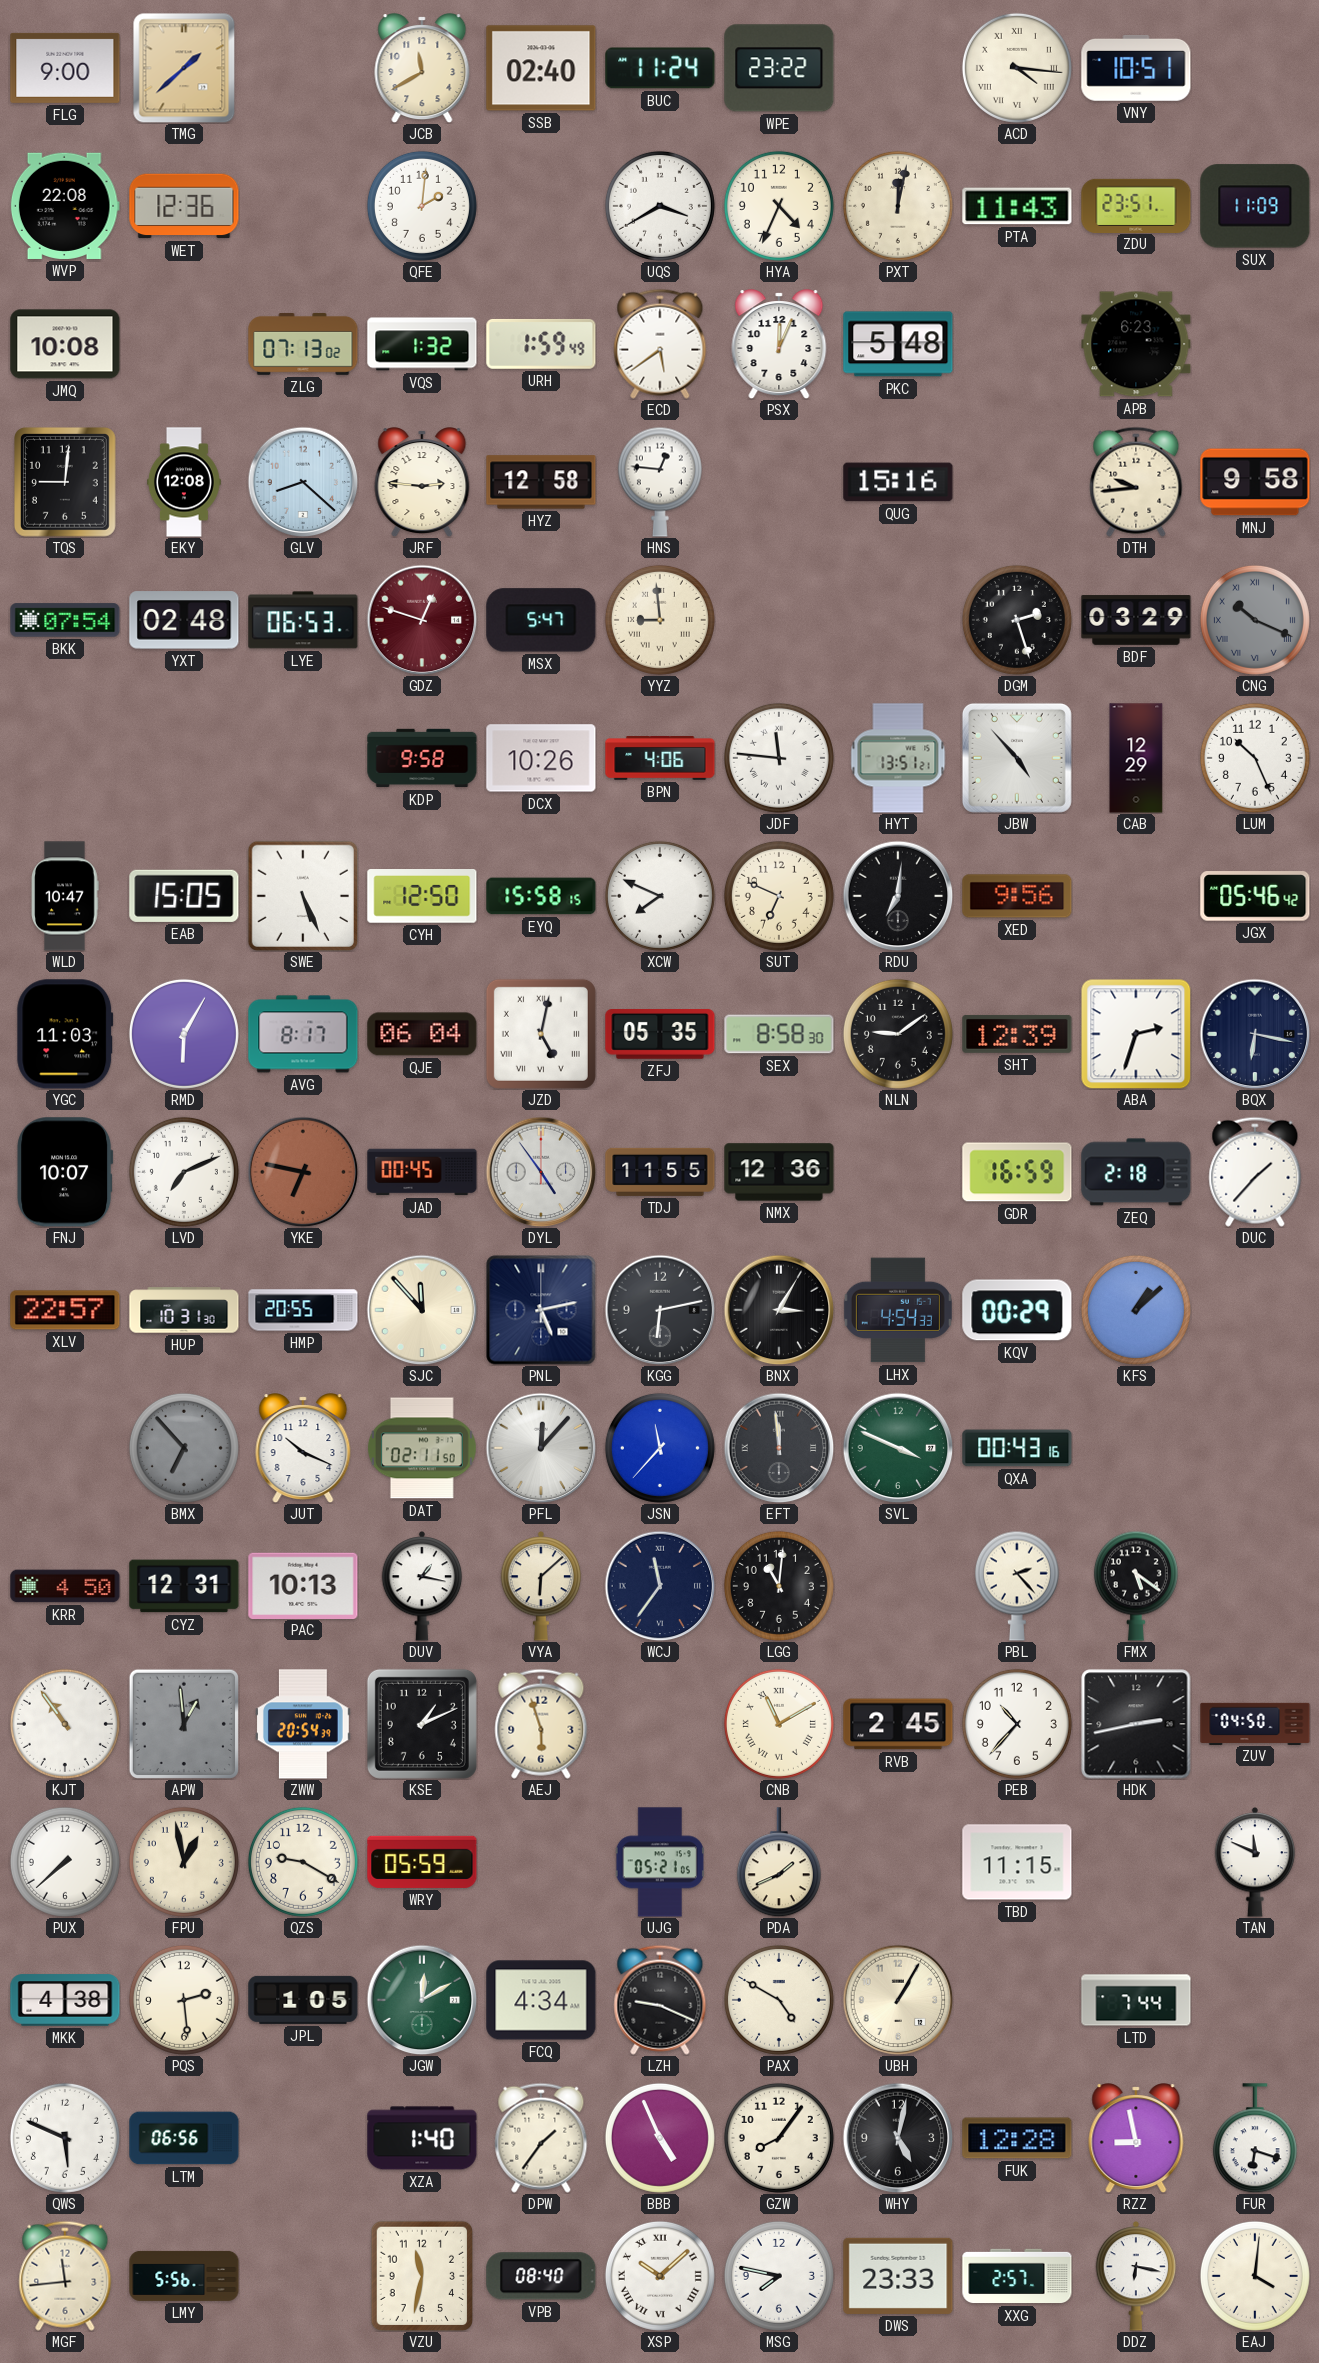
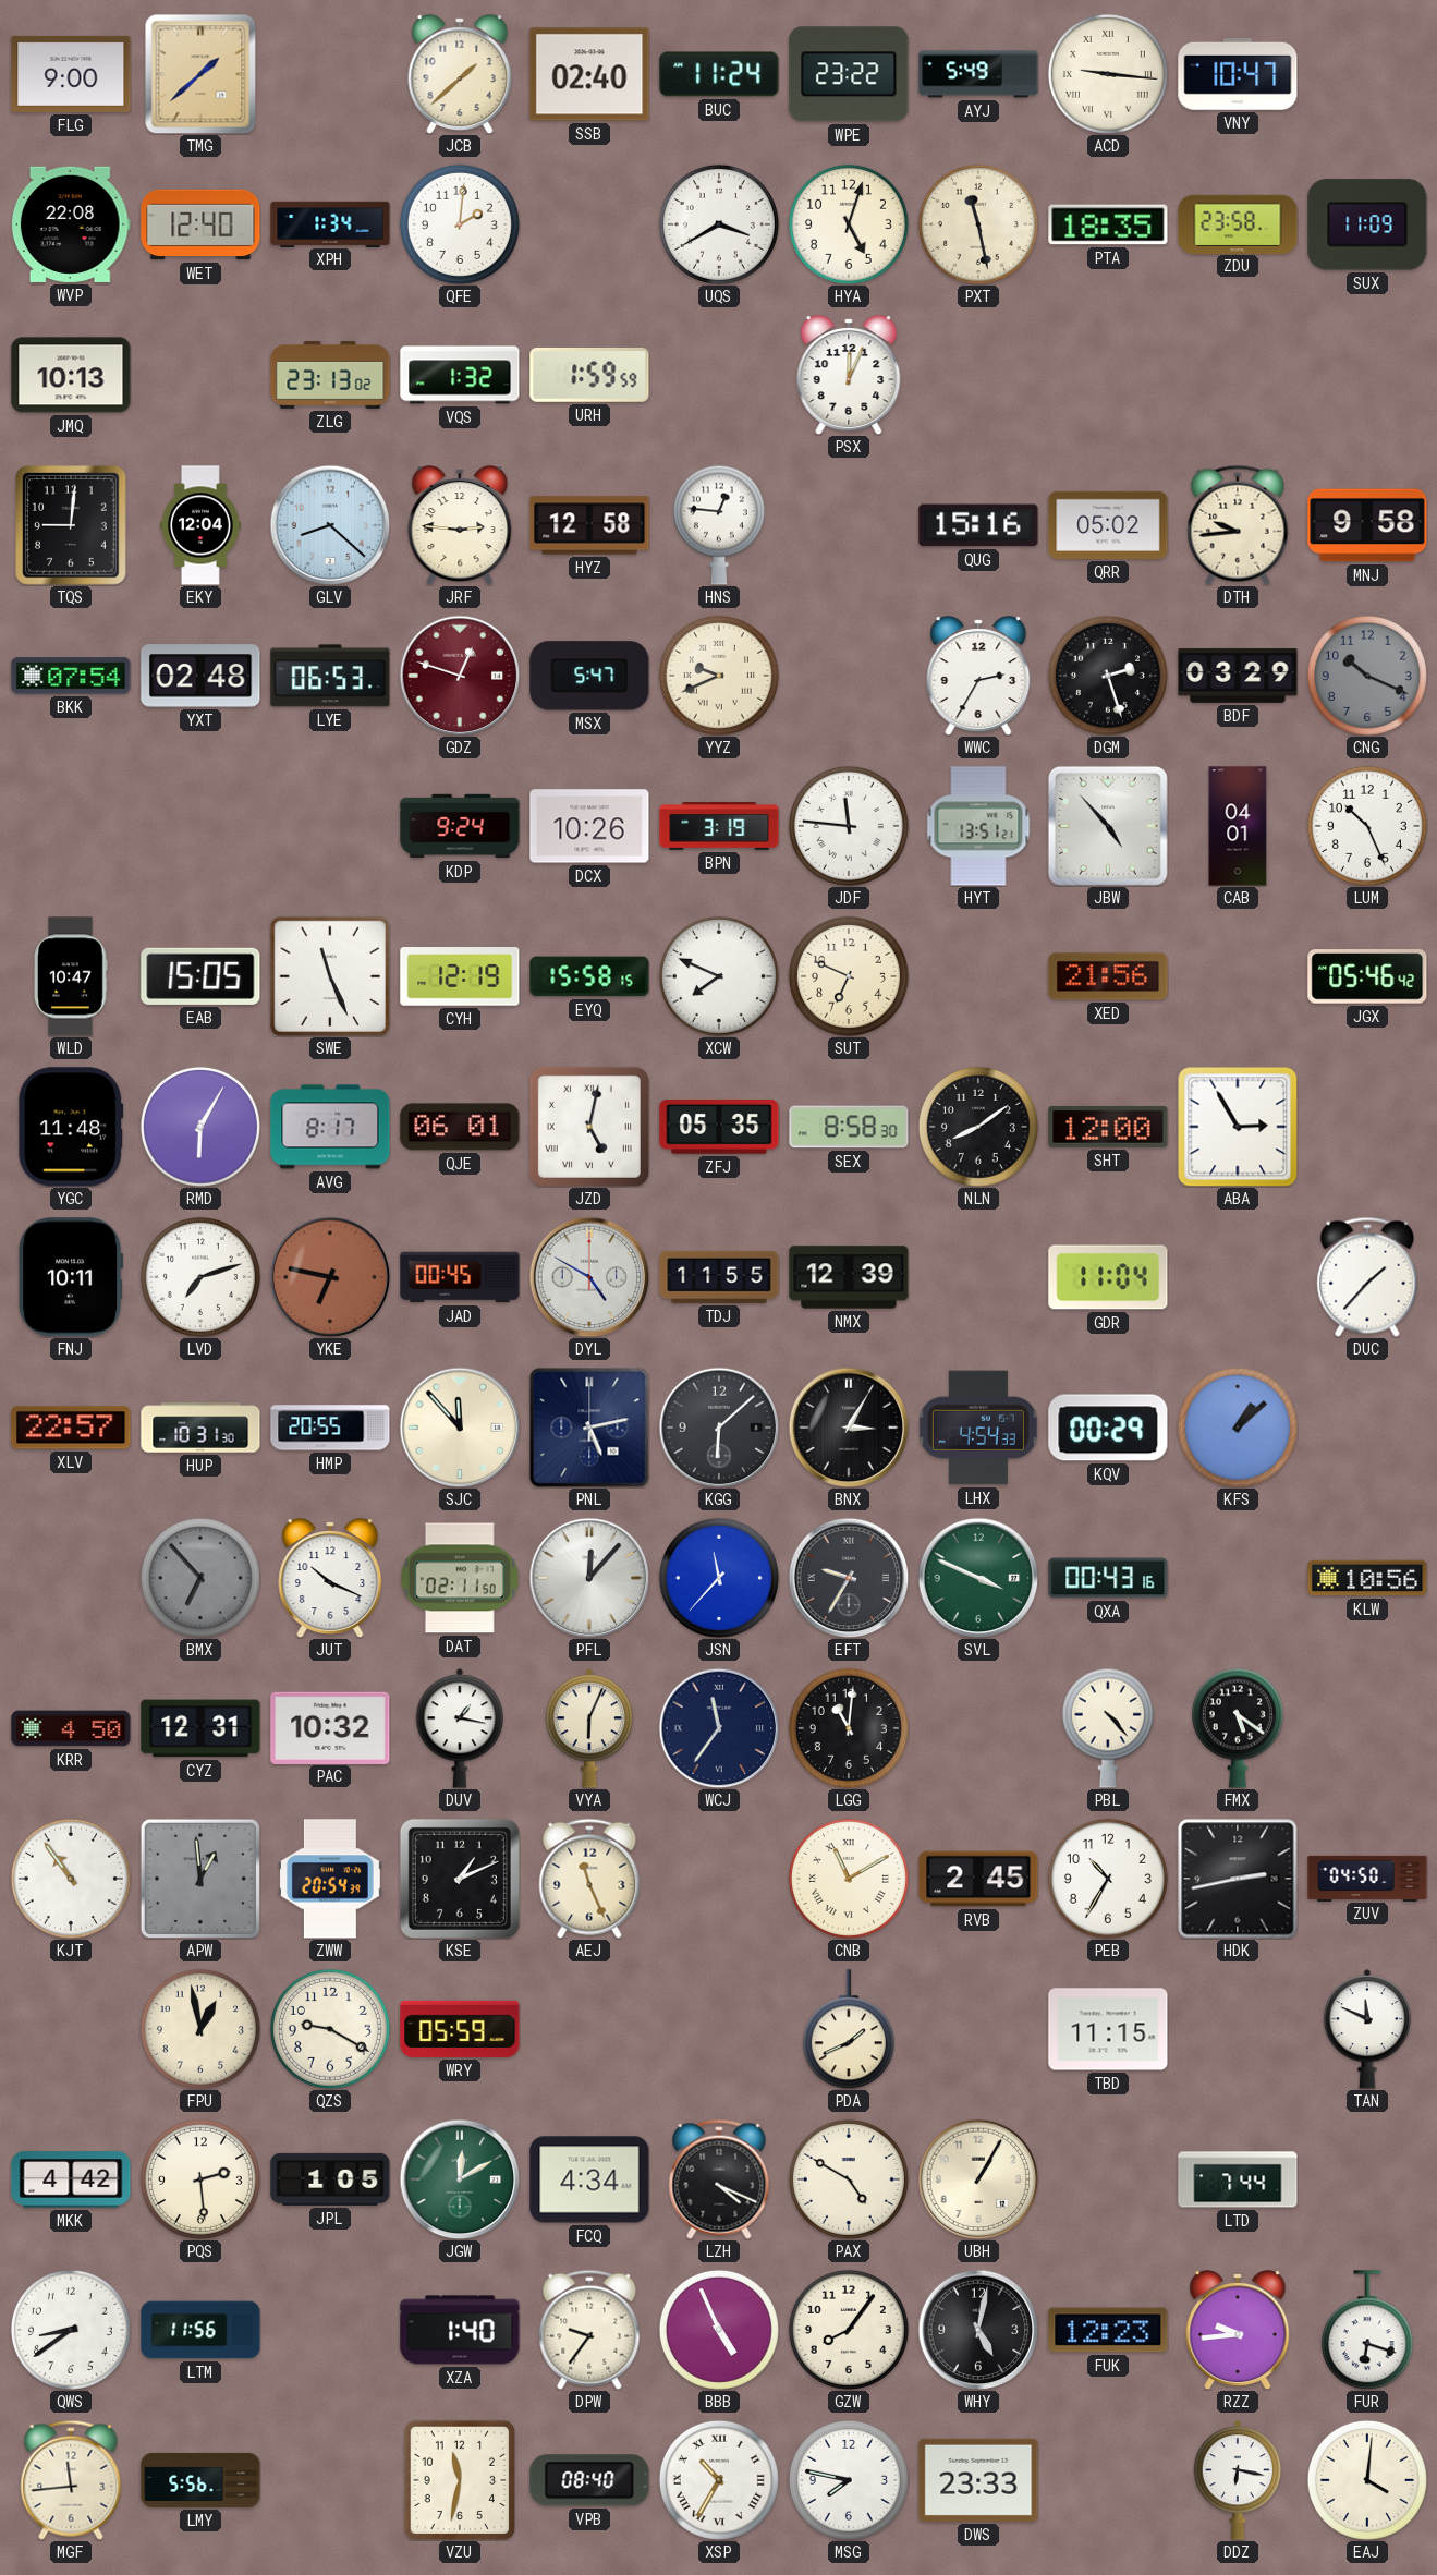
JCB: 11:40 -> 1:38 (460, 74)
AYJ: none -> 5:49 (978, 74)
ACD: 4:16 -> 9:16 (1108, 74)
VNY: 10:51 -> 10:47 (1238, 74)
WET: 12:36 -> 12:40 (200, 224)
XPH: none -> 1:34 (330, 223)
HYA: 4:34 -> 5:03 (849, 224)
PXT: 12:02 -> 11:28 (978, 224)
PTA: 11:43 -> 18:35 (1108, 224)
ZDU: 23:51 -> 23:58 (1238, 223)
JMQ: 10:08 -> 10:13 (71, 375)
ZLG: 07:13 -> 23:13 (330, 375)
URH: 1:59:49 -> 1:59:59 (589, 375)
ECD: 5:39 -> none (660, 344)
PKC: 5:48 -> none (898, 344)
APB: 6:23 -> none (1136, 344)
EKY: 12:08 -> 12:04 (202, 525)
QRR: none -> 05:02 (1108, 525)
YYZ: 8:59 -> 9:41 (719, 676)
WWC: none -> 2:35 (978, 676)
CNG numerals: Roman -> Arabic (1367, 676)
KDP: 9:58 -> 9:24 (460, 826)
BPN: 4:06 -> 3:19 (719, 827)
CAB: 12:29 -> 04:01 (1238, 826)
SWE: 5:26 -> 11:26 (330, 976)
CYH: 12:50 -> 12:19 (460, 977)
RDU: 7:01 -> none (898, 896)
XED: 9:56 -> 21:56 (1108, 976)
YGC: 11:03 -> 11:48 (71, 1127)
QJE: 06:04 -> 06:01 (460, 1127)
NLN: 9:09 -> 8:09 (978, 1127)
SHT: 12:39 -> 12:00 (1108, 1127)
ABA: 2:33 -> 2:55 (1238, 1127)
BQX: 6:17 -> none (1255, 1034)
FNJ: 10:07 -> 10:11 (71, 1277)
LVD: 7:11 -> 7:12 (200, 1277)
DYL: 4:54 -> 4:50 (589, 1277)
NMX: 12:36 -> 12:39 (849, 1277)
GDR: 16:59 -> 11:04 (1108, 1277)
ZEQ: 2:18 -> none (1136, 1172)
KGG: 6:13 -> 6:08 (719, 1428)
EFT: 11:59 -> 9:35 (849, 1578)
KLW: none -> 10:56 (1367, 1578)
PAC: 10:13 -> 10:32 (330, 1727)
VYA: 6:08 -> 6:04 (589, 1729)
PBL: 2:23 -> 4:23 (1108, 1728)
AEJ: 5:57 -> 11:26 (589, 1879)
PEB: 10:37 -> 10:35 (1108, 1879)
PUX: 7:38 -> none (65, 1862)
UJG: 05:21 -> none (660, 1862)
MKK: 4:38 -> 4:42 (71, 2179)
LZH: 9:19 -> 4:19 (719, 2179)
QWS: 5:49 -> 8:39 (71, 2330)
LTM: 06:56 -> 11:56 (200, 2330)
DPW: 1:36 -> 9:36 (589, 2330)
FUK: 12:28 -> 12:23 (1108, 2330)
RZZ: 8:58 -> 9:44 (1238, 2330)
XSP: 10:08 -> 10:35 (719, 2480)
XXG: 2:57 -> none (1017, 2276)
